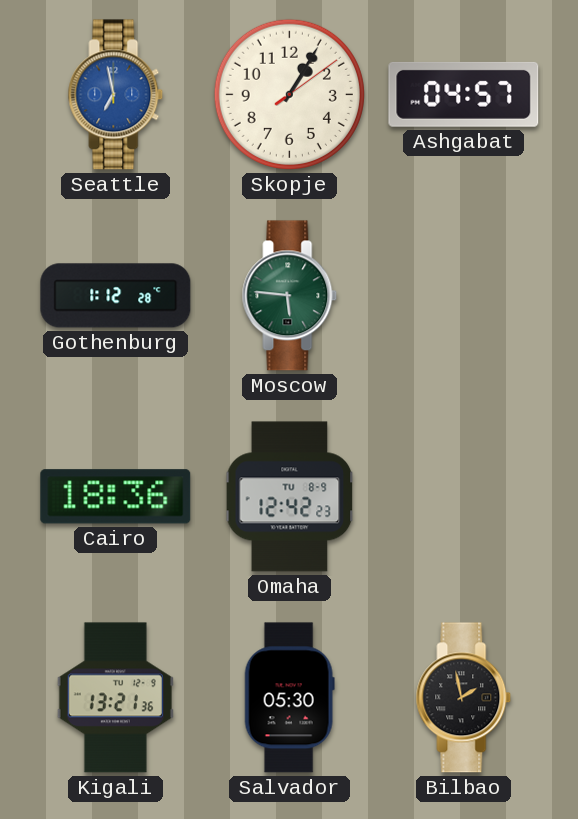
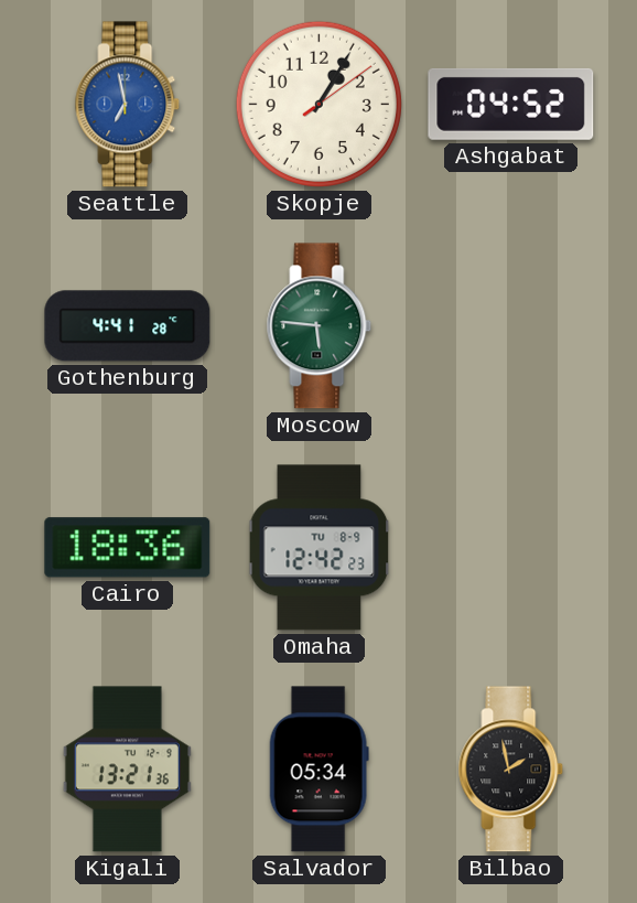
Ashgabat: 04:57 -> 04:52 (511, 104)
Gothenburg: 1:12 -> 4:41 (128, 326)
Salvador: 05:30 -> 05:34 (318, 770)
